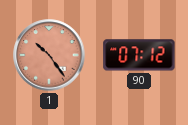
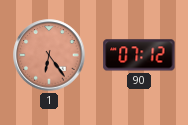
1: 10:24 -> 6:24 (49, 55)
